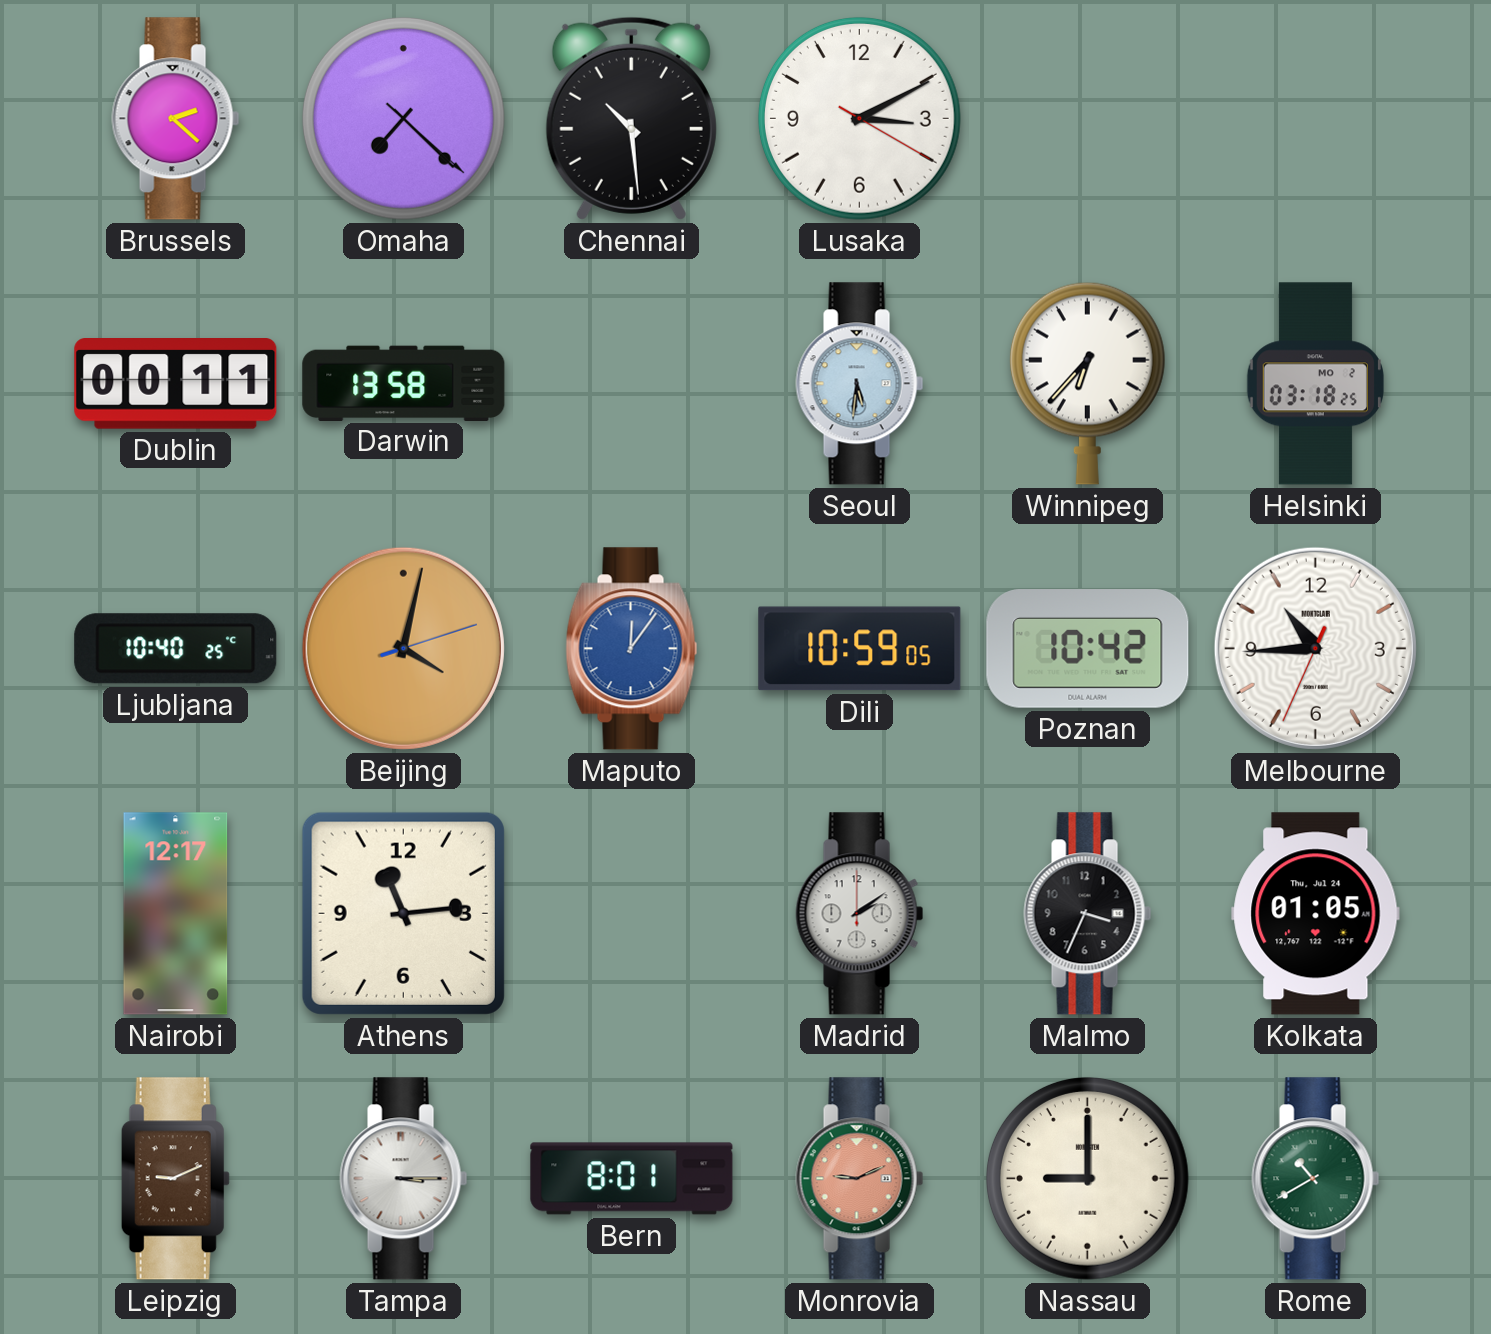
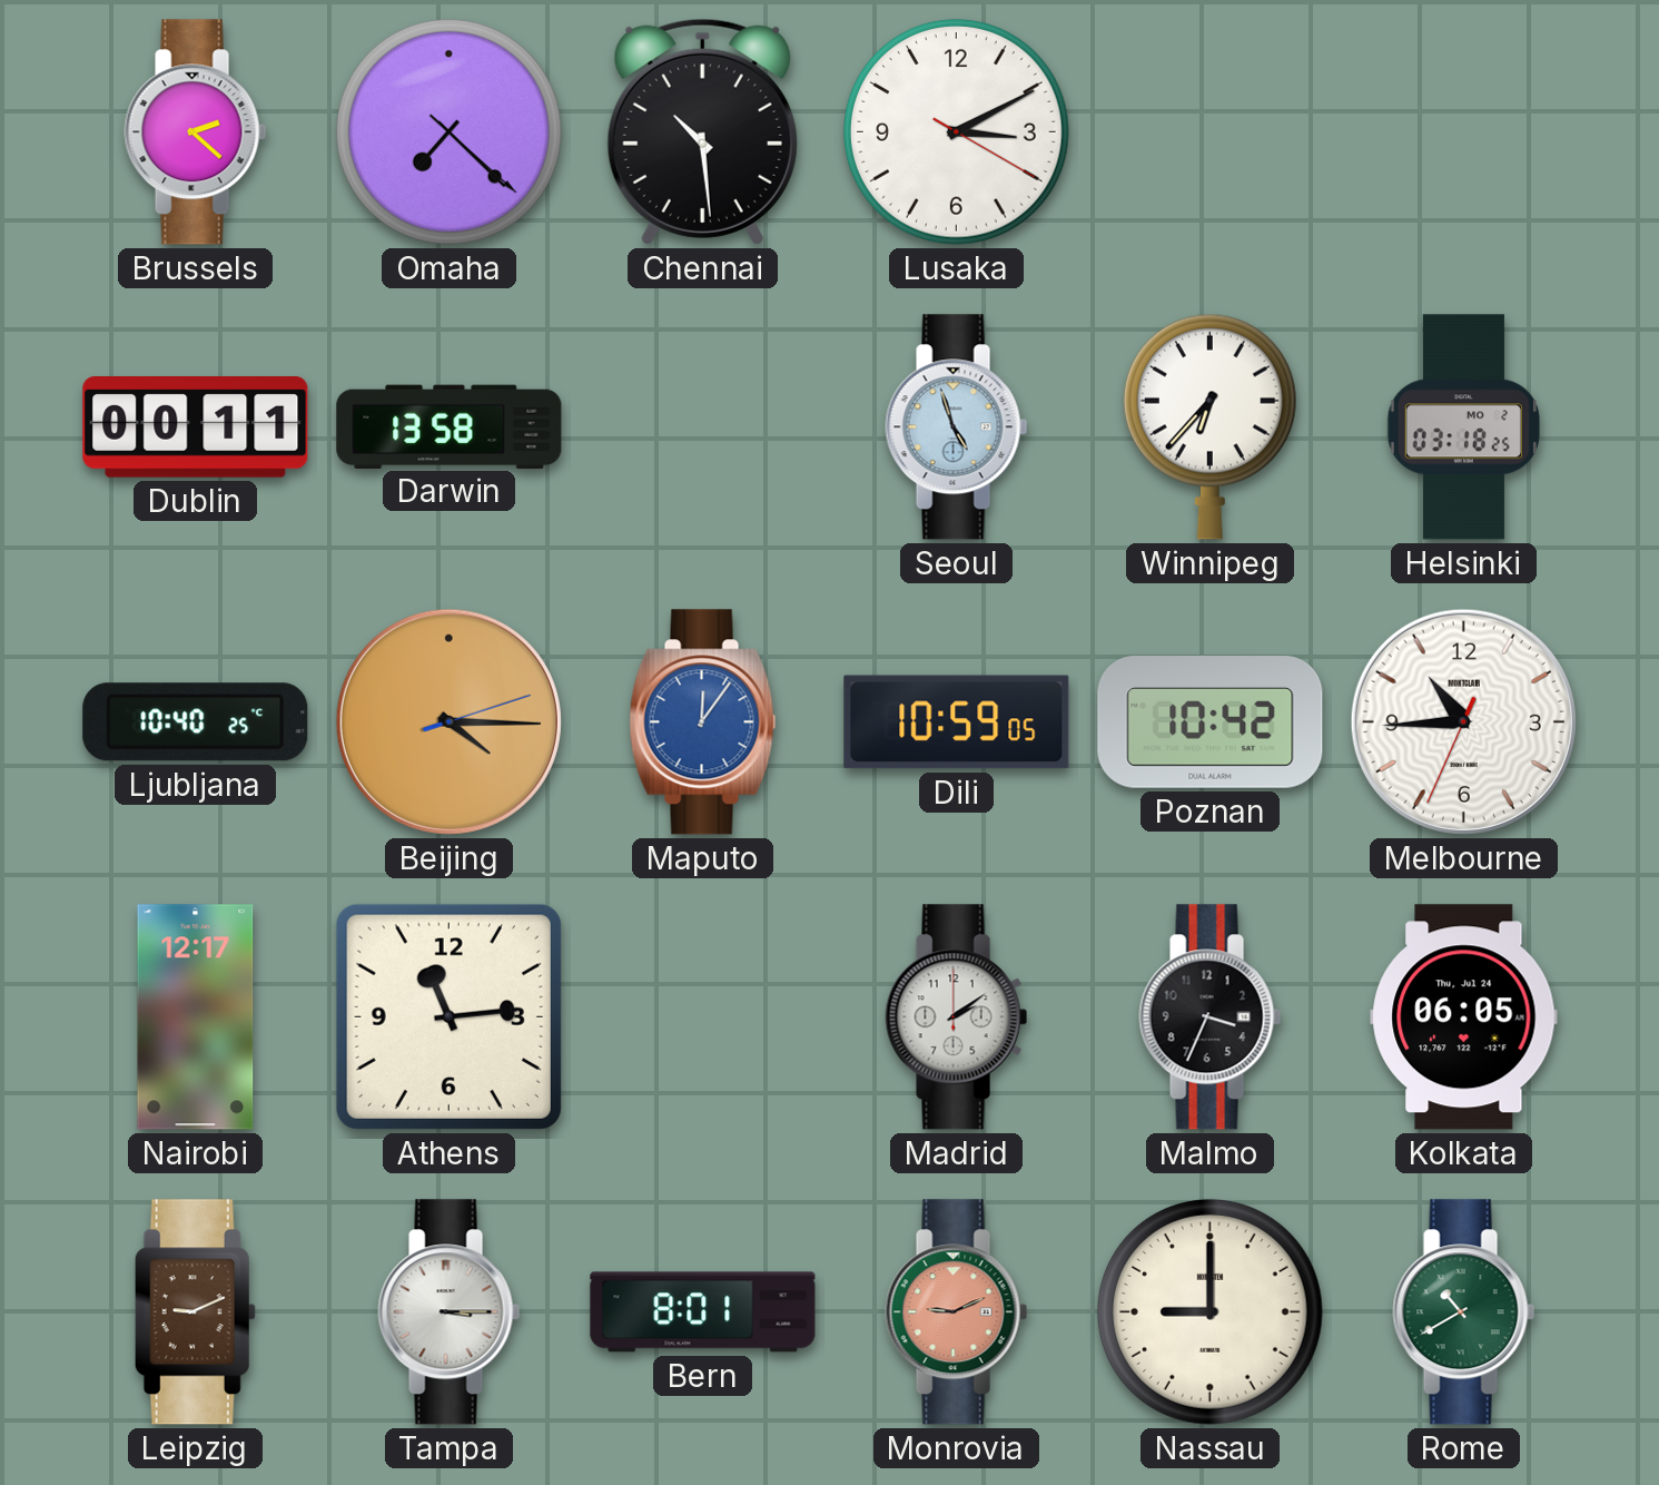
Seoul: 5:31 -> 4:57 (957, 427)
Beijing: 4:02 -> 4:15 (448, 721)
Kolkata: 01:05 -> 06:05 (1464, 1017)
